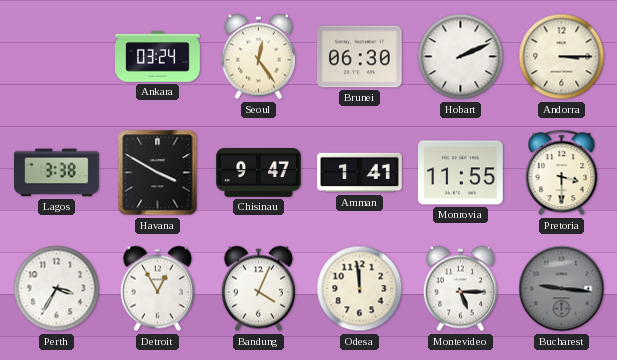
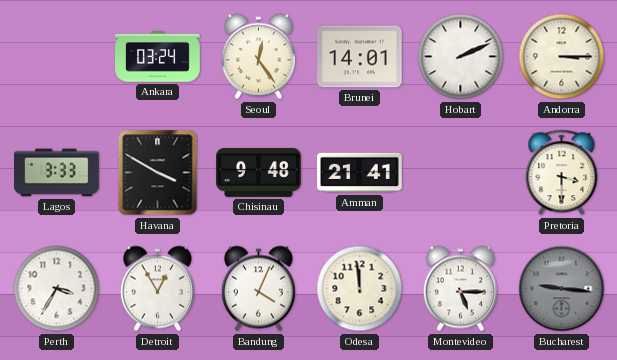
Brunei: 06:30 -> 14:01 (360, 57)
Lagos: 3:38 -> 3:33 (57, 173)
Chisinau: 9:47 -> 9:48 (259, 173)
Amman: 1:41 -> 21:41 (360, 173)
Monrovia: 11:55 -> none (461, 173)
